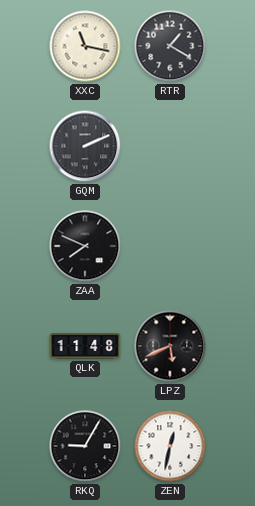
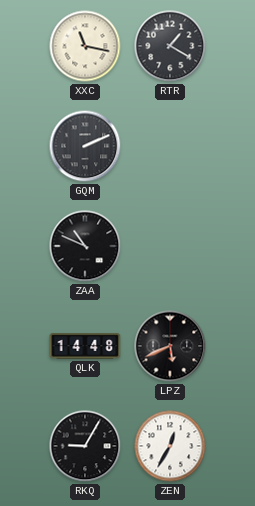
ZAA: 7:49 -> 10:49 (85, 246)
QLK: 11:48 -> 14:48 (85, 346)
ZEN: 12:32 -> 12:35 (170, 446)
